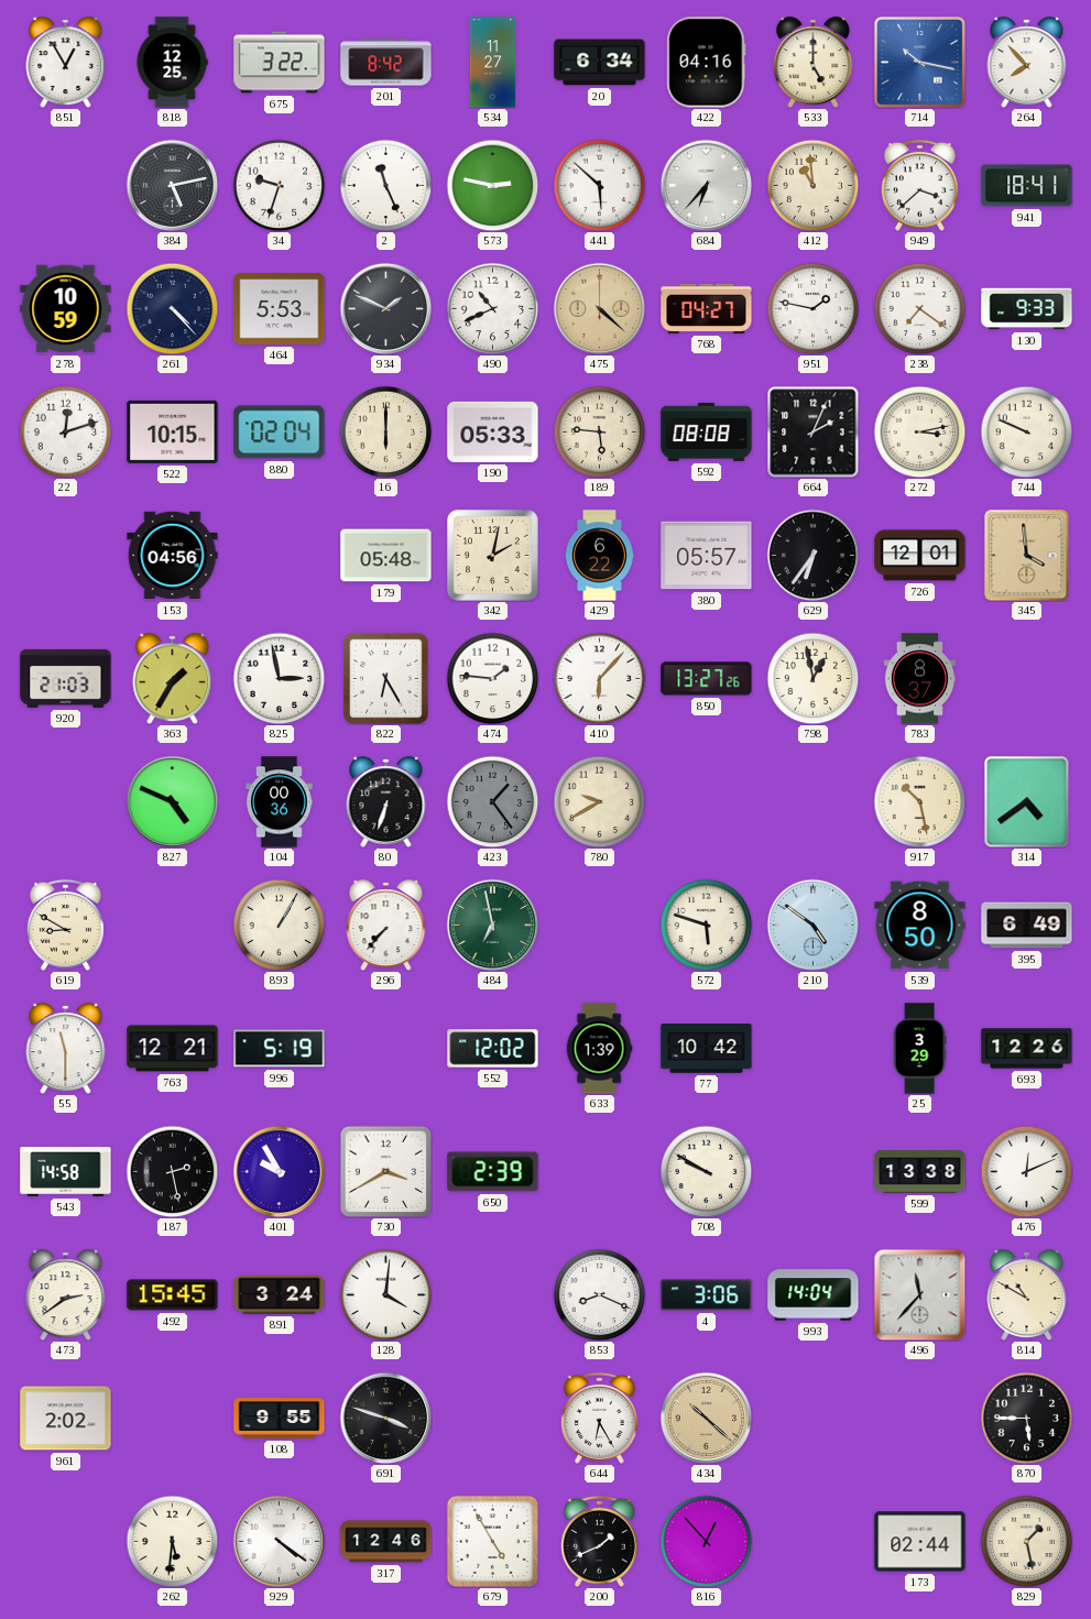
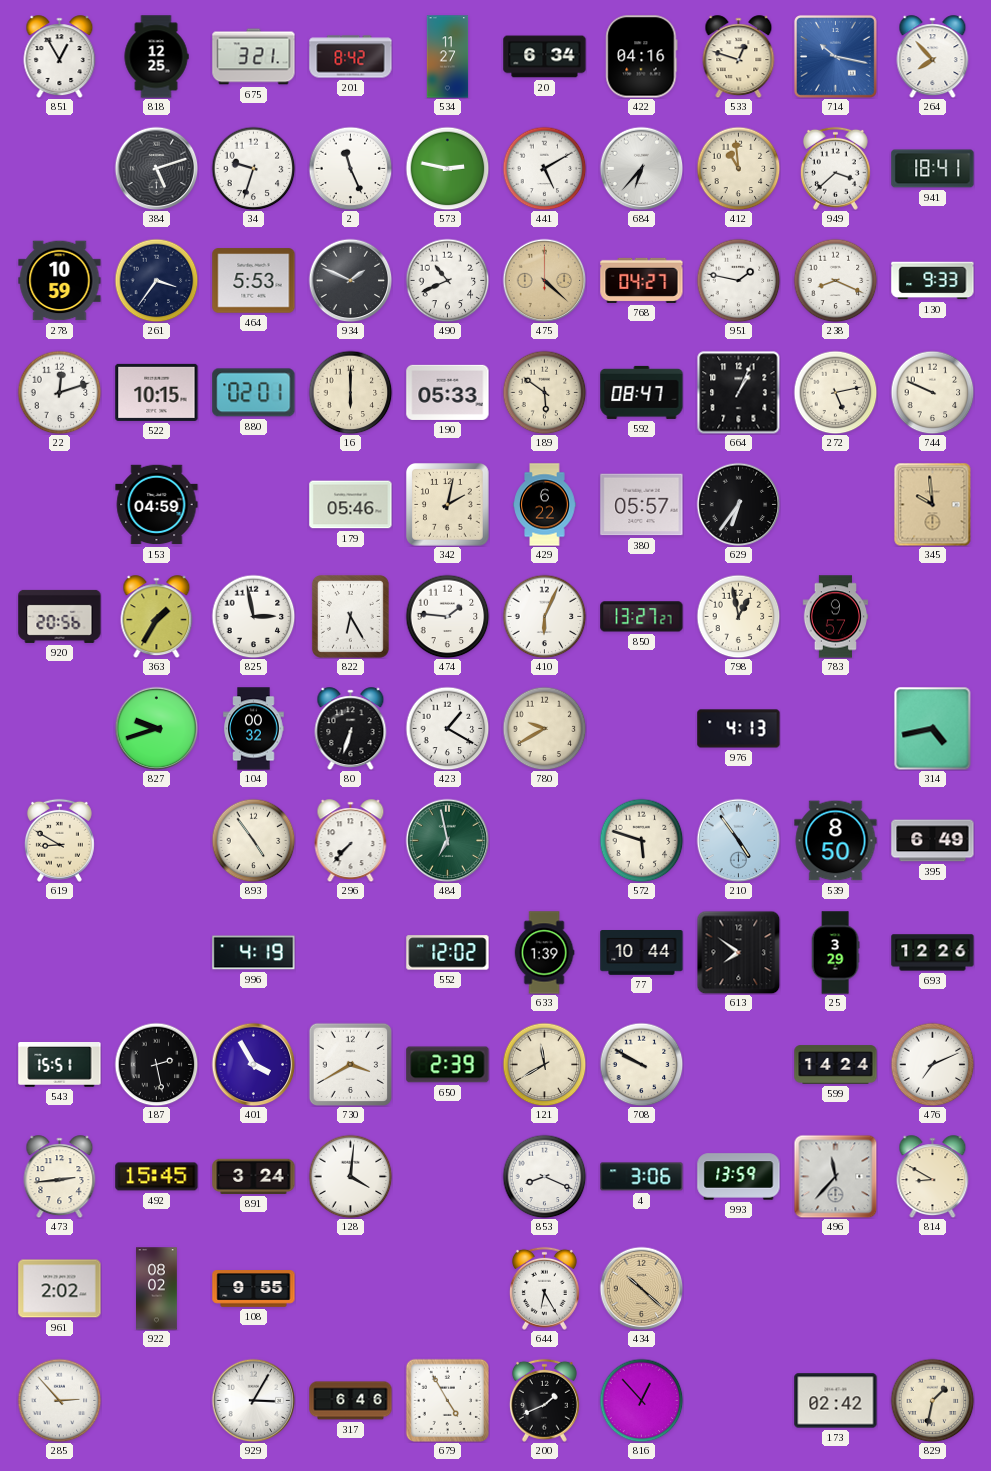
675: 3:22 -> 3:21 (254, 57)
533: 5:00 -> 12:48 (739, 57)
384: 5:13 -> 5:12 (156, 168)
441: 5:52 -> 5:10 (544, 168)
261: 4:23 -> 3:36 (156, 280)
238: 7:21 -> 8:19 (835, 280)
880: 02:04 -> 02:01 (254, 393)
189: 5:46 -> 5:51 (544, 392)
592: 08:08 -> 08:47 (642, 392)
664: 2:04 -> 1:04 (738, 393)
272: 3:13 -> 5:13 (835, 392)
153: 04:56 -> 04:59 (157, 505)
179: 05:48 -> 05:46 (351, 505)
726: 12:01 -> none (920, 556)
345: 3:59 -> 9:59 (933, 504)
920: 21:03 -> 20:56 (60, 616)
410: 6:07 -> 6:04 (544, 616)
850: 13:27:26 -> 13:27:27 (642, 617)
783: 8:37 -> 9:57 (836, 617)
827: 4:49 -> 9:42 (156, 728)
104: 00:36 -> 00:32 (254, 729)
423: 1:24 -> 1:20 (447, 728)
423 dial: grey -> white (447, 728)
976: none -> 4:13 (739, 729)
917: 10:28 -> none (919, 801)
314: 4:39 -> 4:43 (933, 728)
893: 1:05 -> 4:54 (253, 840)
210: 4:51 -> 4:54 (738, 840)
55: 11:30 -> none (66, 1049)
763: 12:21 -> none (173, 1049)
996: 5:19 -> 4:19 (254, 953)
77: 10:42 -> 10:44 (642, 953)
613: none -> 7:51 (738, 952)
543: 14:58 -> 15:51 (60, 1065)
401: 9:55 -> 3:55 (253, 1064)
121: none -> 11:40 (544, 1064)
599: 13:38 -> 14:24 (836, 1065)
476: 12:11 -> 7:11 (932, 1064)
473: 2:39 -> 2:44 (60, 1177)
993: 14:04 -> 13:59 (739, 1177)
814: 10:50 -> 8:50 (933, 1177)
922: none -> 08:02 (157, 1289)
691: 3:48 -> none (385, 1418)
870: 5:45 -> none (1026, 1418)
285: none -> 2:53 (59, 1400)
262: 5:31 -> none (172, 1541)
929: 4:21 -> 3:05 (253, 1400)
317: 12:46 -> 6:46 (351, 1401)
173: 02:44 -> 02:42 (836, 1401)
829: 1:28 -> 1:32 (932, 1400)
